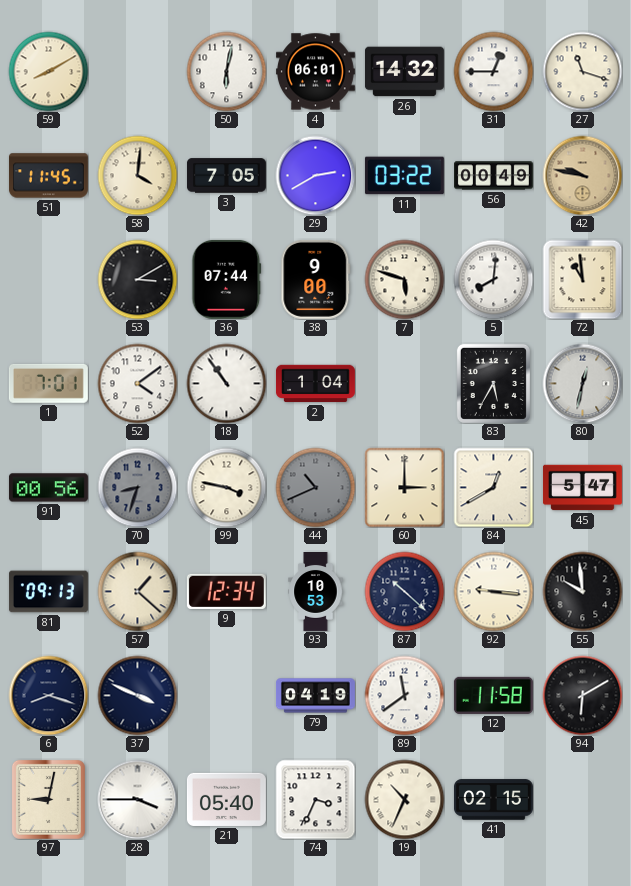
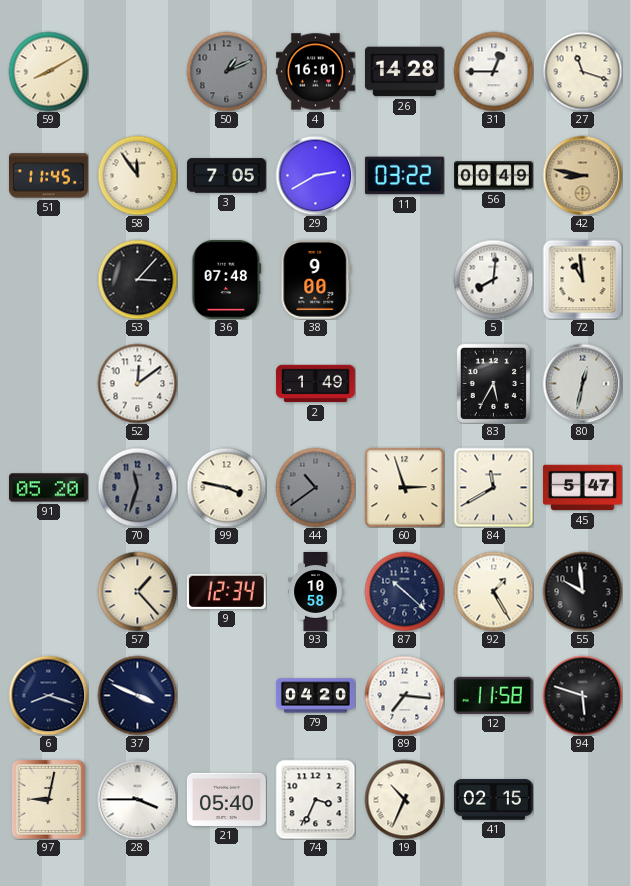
50: 6:02 -> 1:11 (226, 71)
50 dial: white -> grey (226, 71)
4: 06:01 -> 16:01 (315, 72)
26: 14:32 -> 14:28 (404, 72)
58: 4:01 -> 11:54 (137, 175)
42: 9:47 -> 8:47 (582, 175)
53: 3:10 -> 3:07 (137, 279)
36: 07:44 -> 07:48 (227, 279)
7: 5:48 -> none (404, 279)
1: 7:01 -> none (48, 383)
52: 4:09 -> 12:09 (137, 383)
18: 10:54 -> none (226, 383)
2: 1:04 -> 1:49 (315, 384)
91: 00:56 -> 05:20 (48, 488)
70: 8:33 -> 11:33 (137, 487)
44: 10:41 -> 10:39 (315, 487)
60: 3:00 -> 2:57 (404, 487)
84: 12:40 -> 11:40 (493, 487)
81: 09:13 -> none (48, 592)
57: 1:22 -> 1:23 (137, 591)
93: 10:53 -> 10:58 (316, 592)
92: 9:16 -> 1:25 (493, 591)
79: 04:19 -> 04:20 (315, 696)
89: 11:39 -> 7:16 (404, 695)
94: 6:10 -> 5:48 (582, 695)
